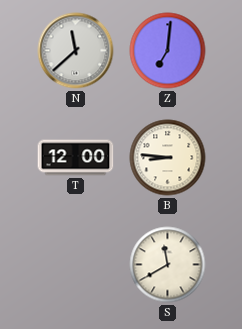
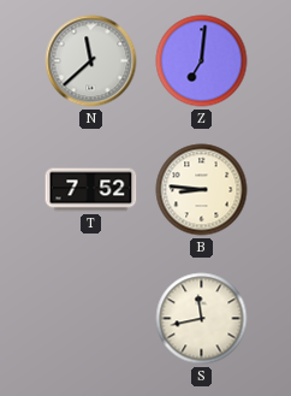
T: 12:00 -> 7:52 (91, 190)
S: 11:40 -> 11:43 (202, 319)
